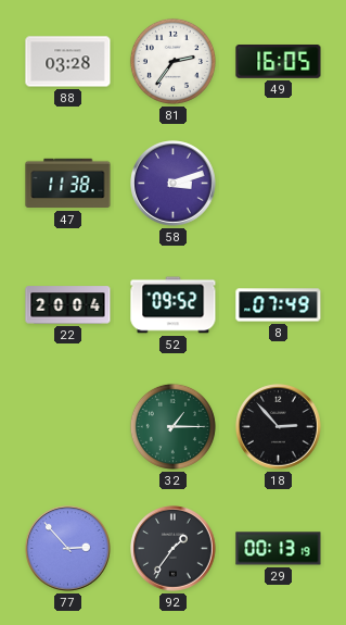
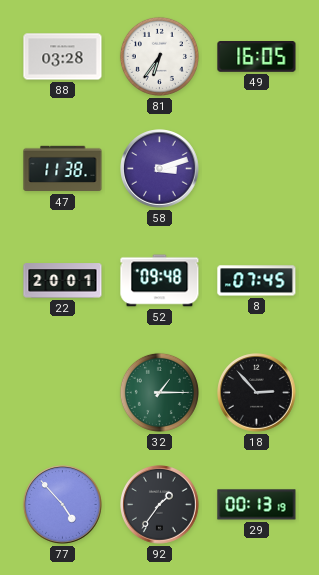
81: 2:36 -> 6:36 (159, 56)
22: 20:04 -> 20:01 (63, 281)
52: 09:52 -> 09:48 (160, 281)
8: 07:49 -> 07:45 (257, 281)
77: 2:53 -> 4:53 (63, 505)
